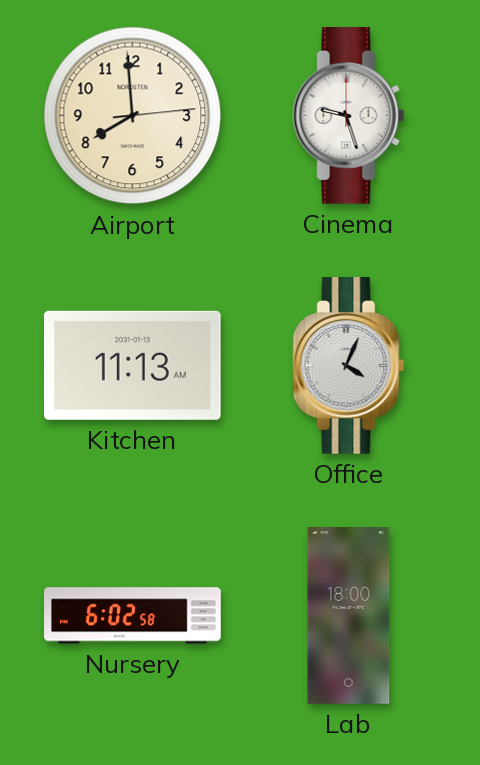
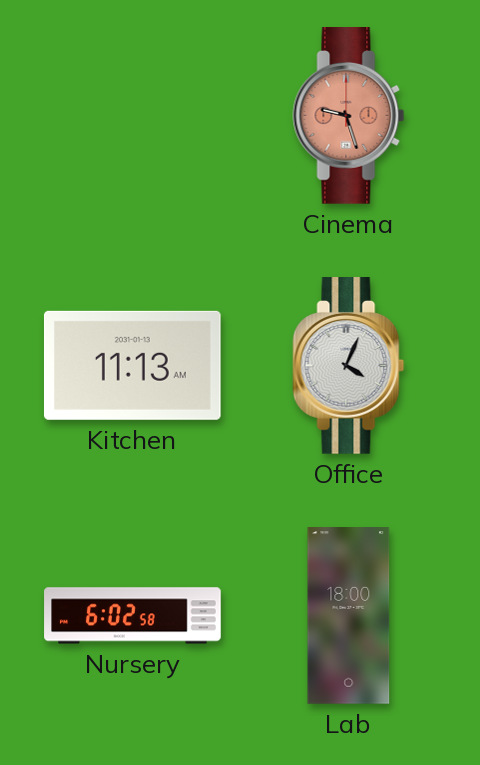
Airport: 7:59 -> none (133, 116)
Cinema dial: white -> salmon (349, 116)
